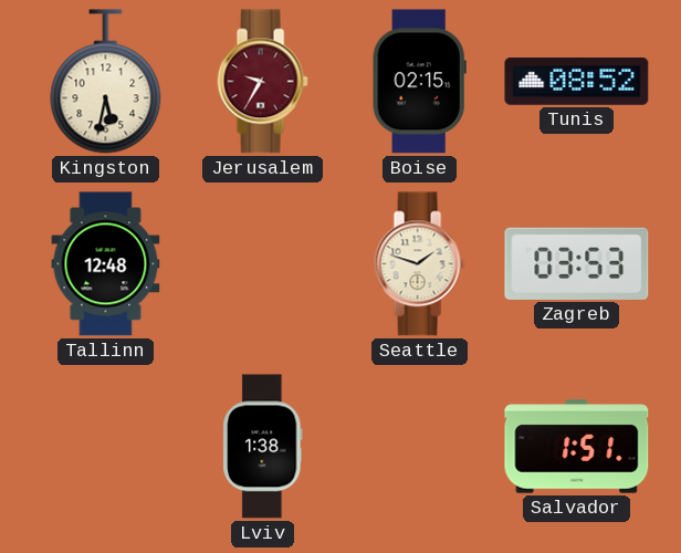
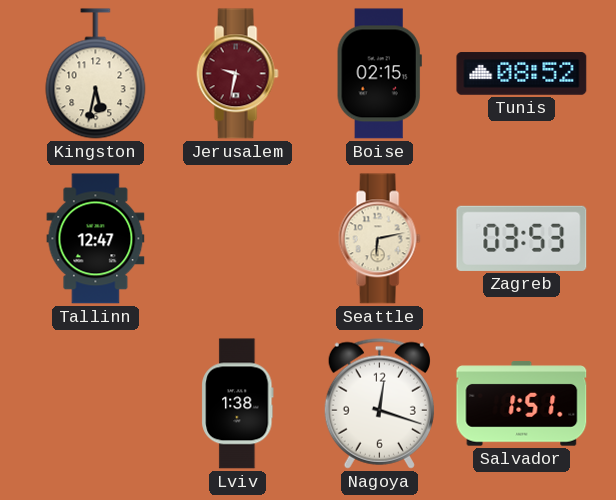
Jerusalem: 9:35 -> 9:32 (237, 74)
Tallinn: 12:48 -> 12:47 (96, 239)
Seattle: 1:48 -> 6:13 (379, 239)
Nagoya: none -> 12:18 (379, 403)
